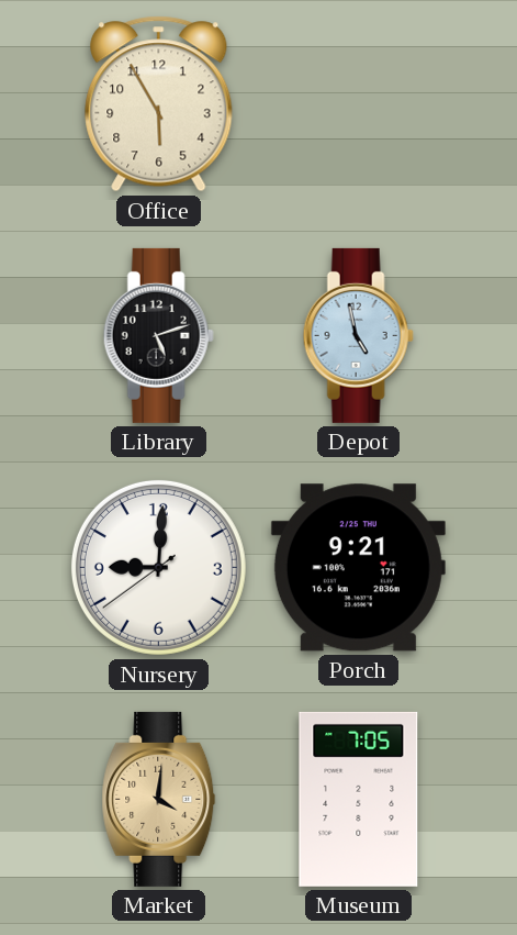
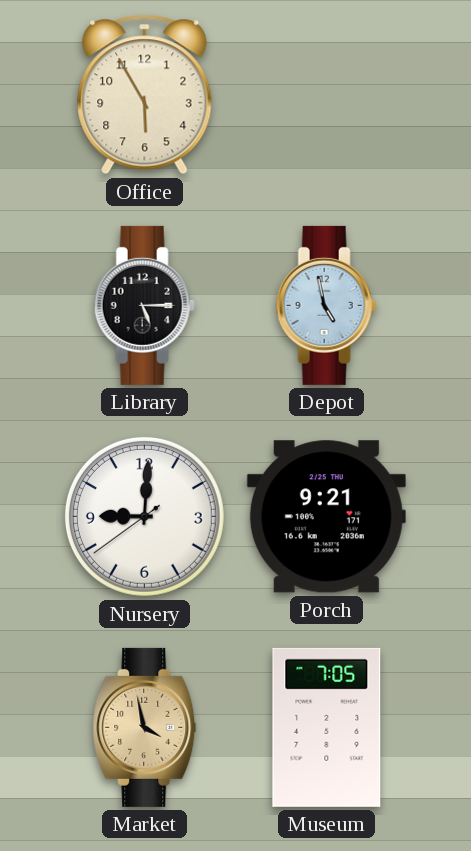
Library: 5:12 -> 5:15 (144, 305)
Market: 4:01 -> 3:58 (145, 727)
